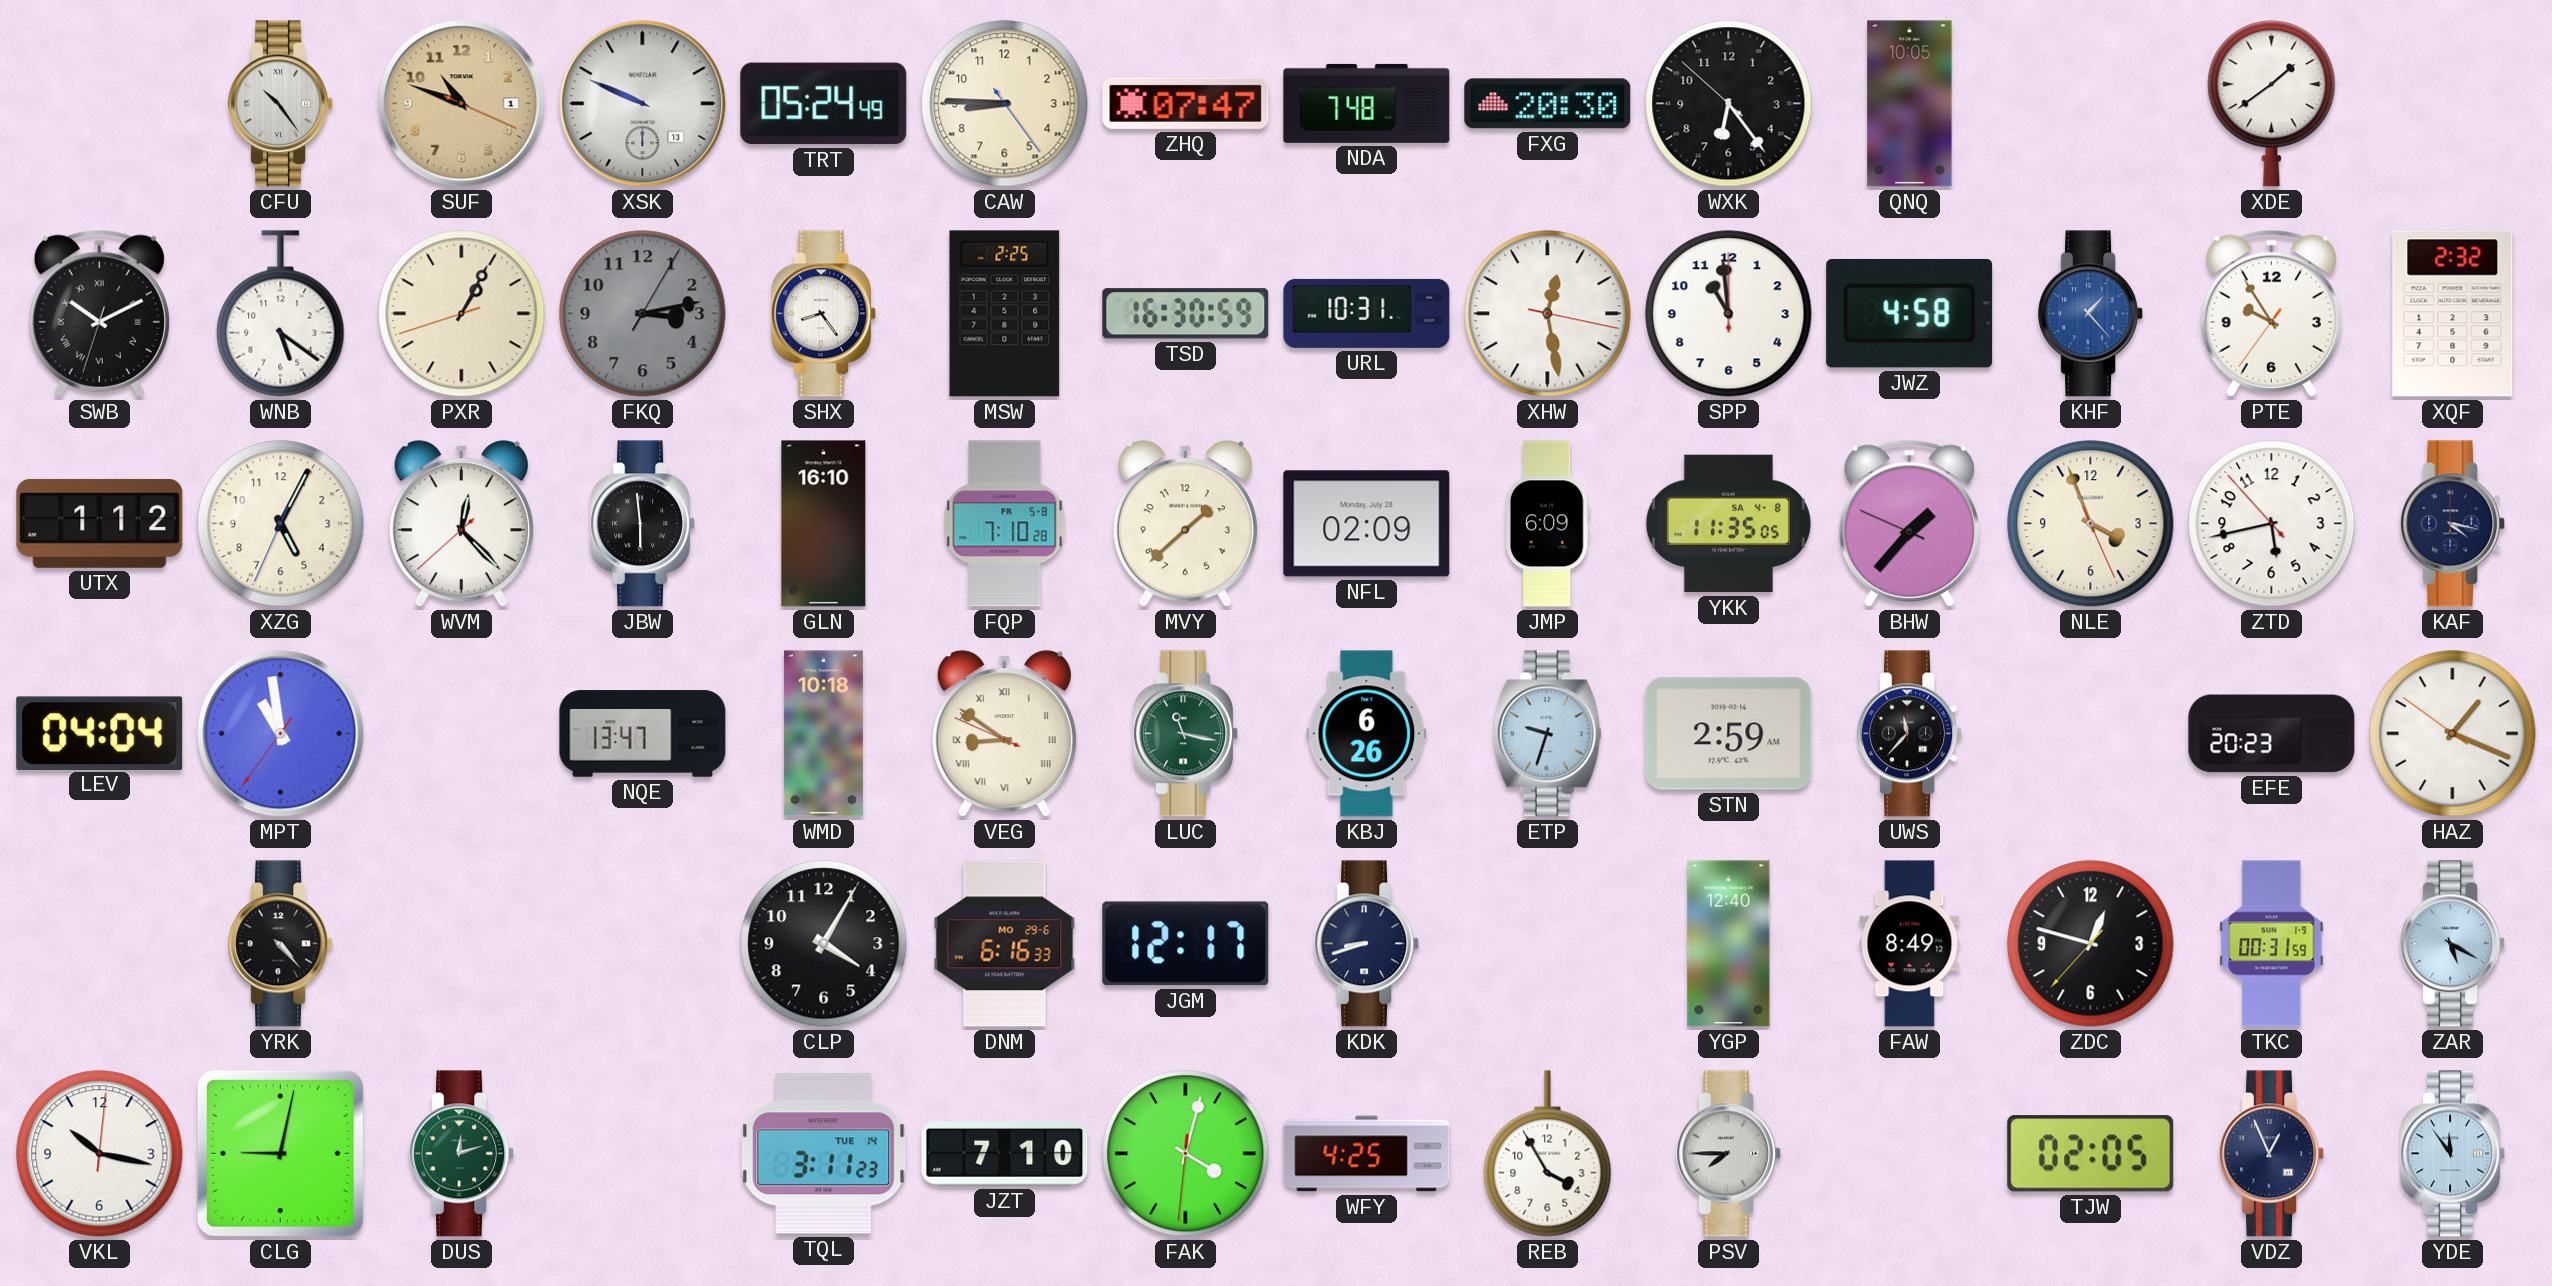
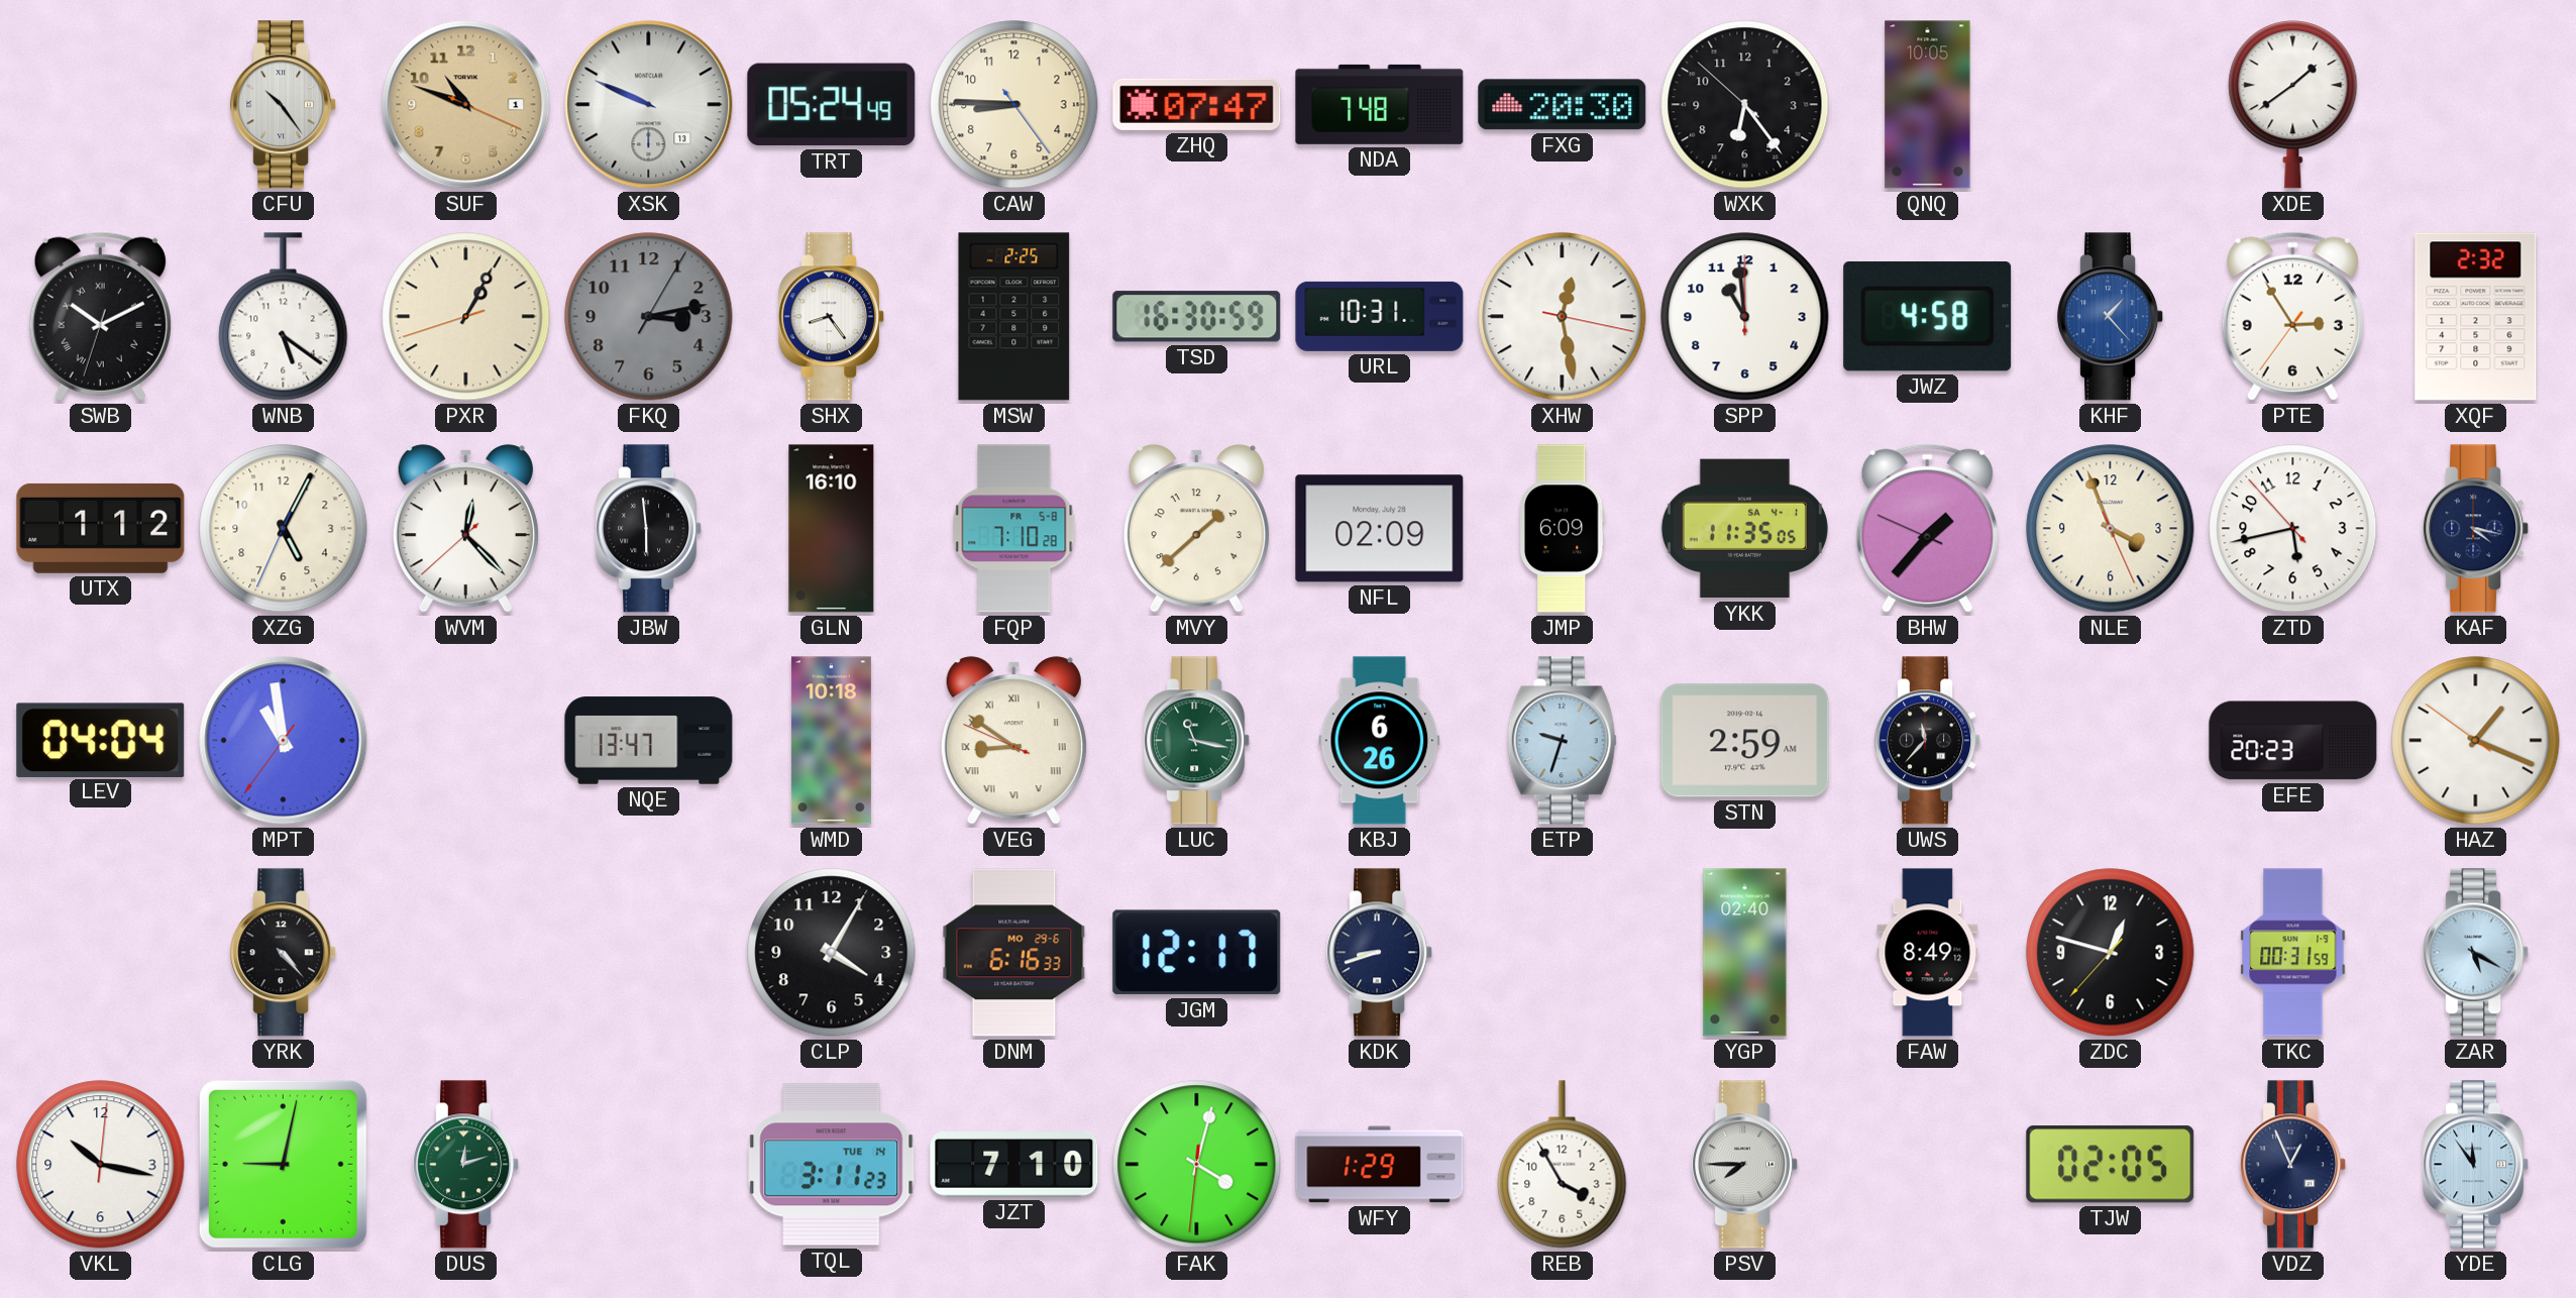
PTE: 9:54 -> 2:54 (2292, 316)
YKK date: SA 4-8 -> SA 4-1 (1744, 529)
YGP: 12:40 -> 02:40 (1745, 953)
WFY: 4:25 -> 1:29 (1380, 1165)
